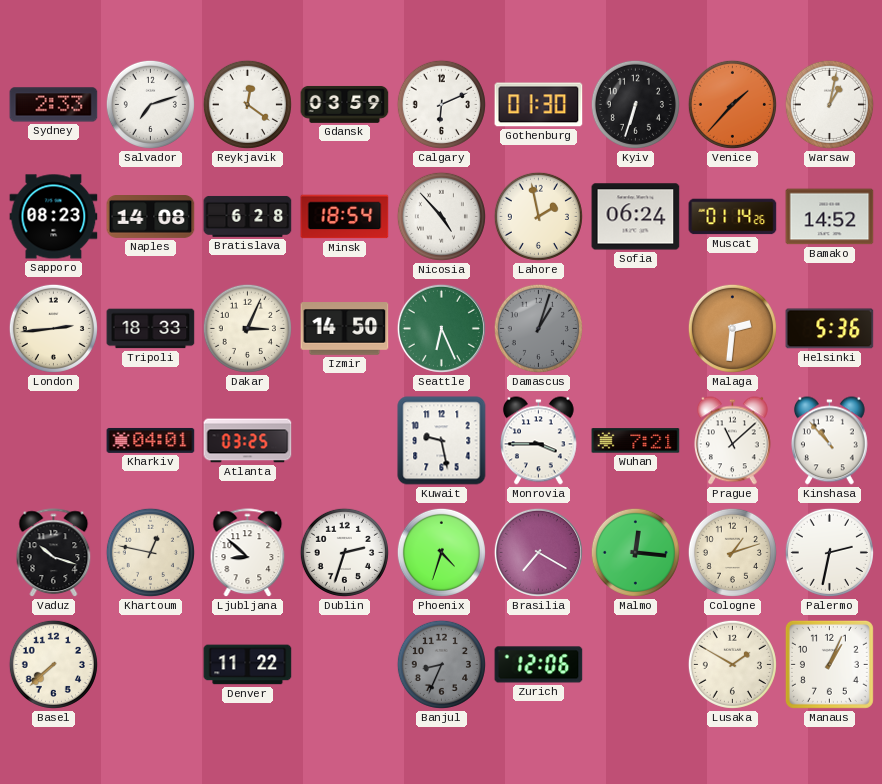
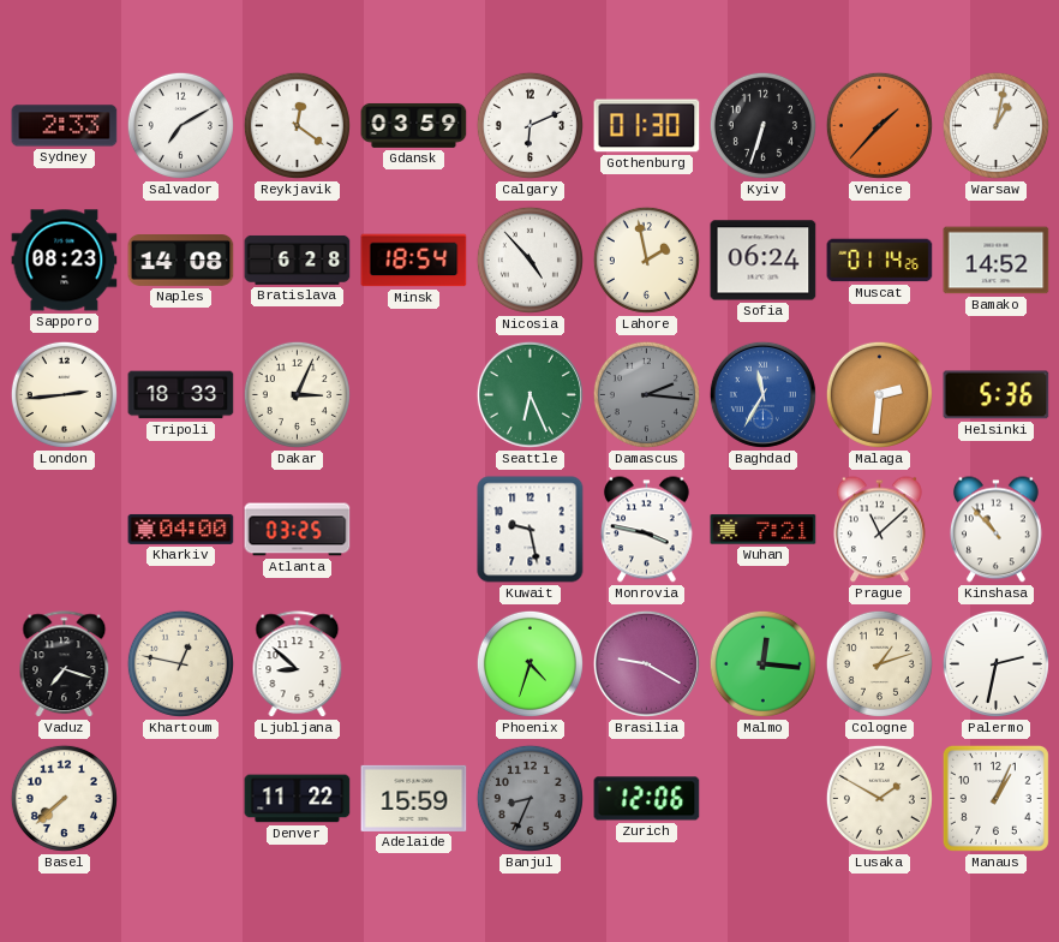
Salvador: 7:12 -> 7:10 (180, 125)
Izmir: 14:50 -> none (345, 329)
Damascus: 1:03 -> 2:16 (646, 394)
Baghdad: none -> 11:35 (762, 394)
Kharkiv: 04:01 -> 04:00 (181, 529)
Monrovia: 3:45 -> 3:47 (646, 530)
Vaduz: 10:18 -> 7:18 (65, 664)
Dublin: 2:33 -> none (344, 552)
Brasilia: 7:20 -> 9:20 (646, 663)
Adelaide: none -> 15:59 (414, 798)
